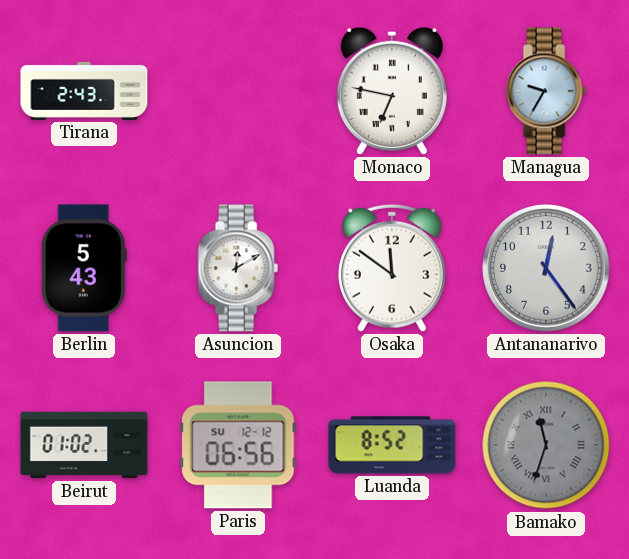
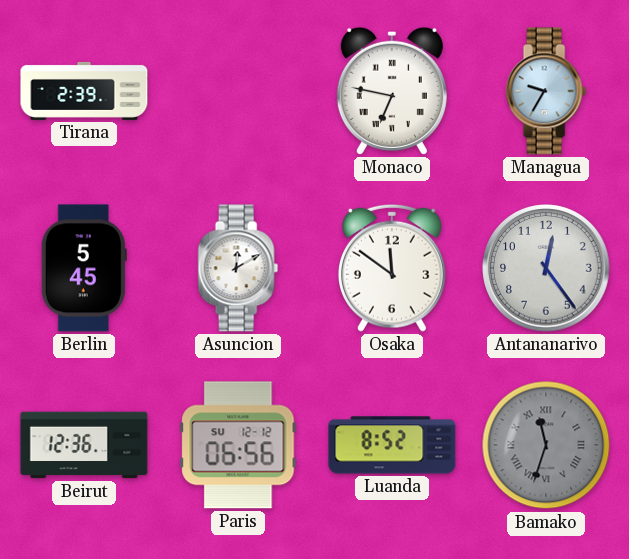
Tirana: 2:43 -> 2:39 (84, 91)
Berlin: 5:43 -> 5:45 (84, 268)
Beirut: 01:02 -> 12:36 (84, 445)
